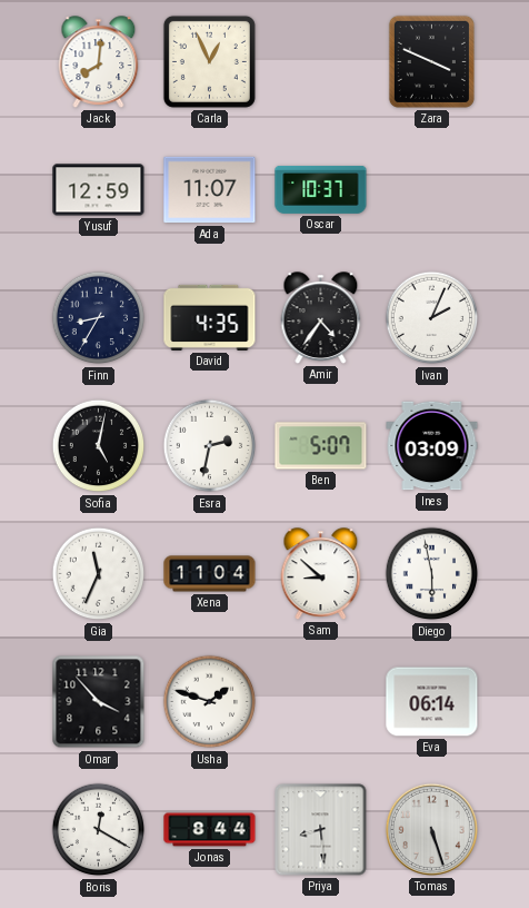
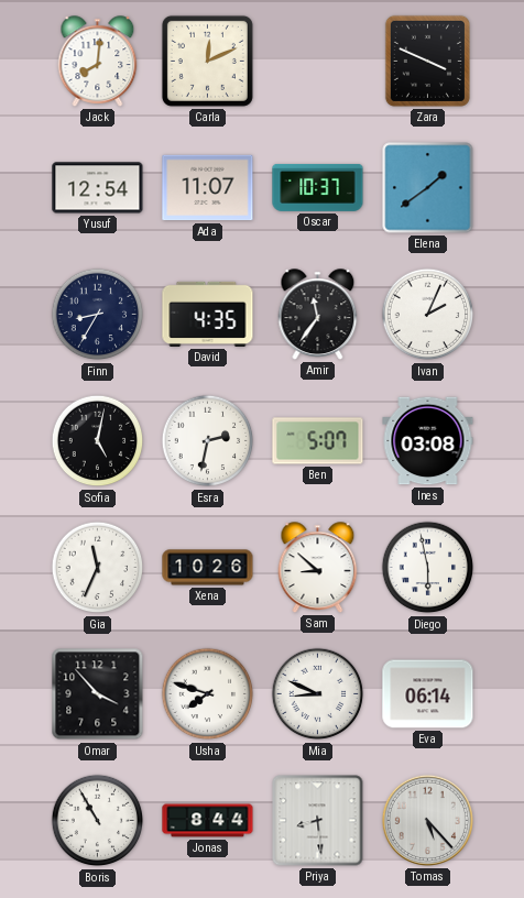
Carla: 12:56 -> 12:11 (207, 61)
Yusuf: 12:59 -> 12:54 (98, 188)
Elena: none -> 1:39 (428, 188)
Amir: 4:36 -> 11:36 (318, 315)
Ines: 03:09 -> 03:08 (428, 441)
Xena: 11:04 -> 10:26 (208, 568)
Usha: 1:48 -> 7:48 (208, 694)
Mia: none -> 8:49 (318, 694)
Boris: 12:20 -> 10:55 (98, 821)
Tomas: 5:27 -> 5:23 (427, 820)
